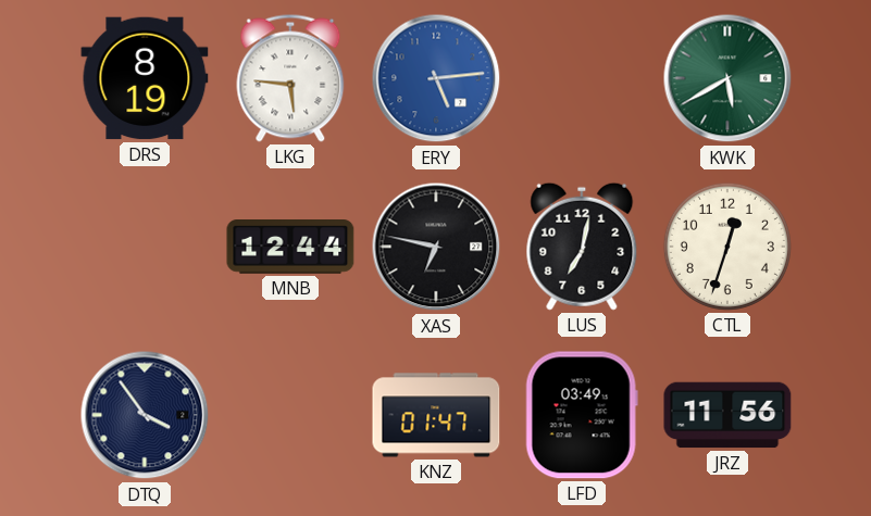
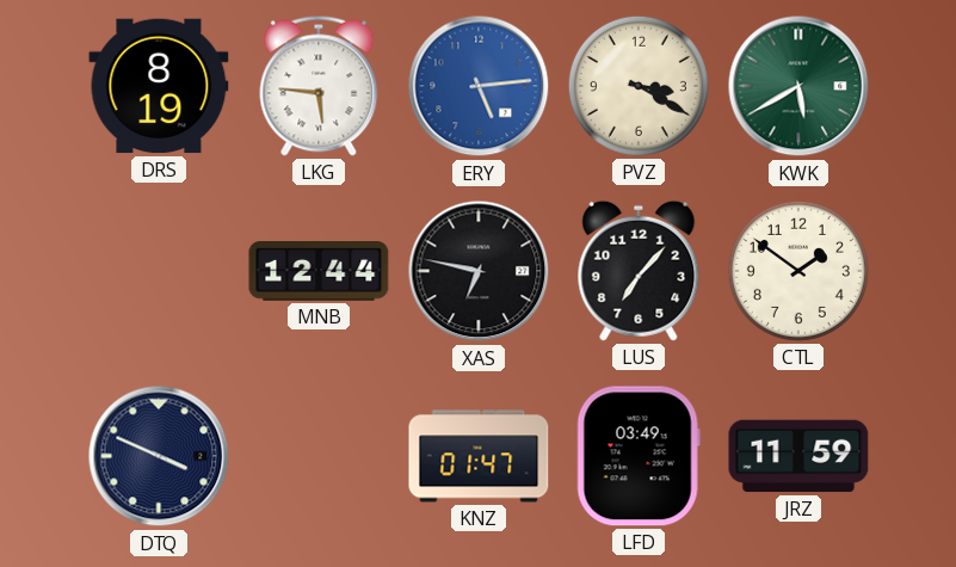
PVZ: none -> 3:20 (639, 86)
LUS: 7:02 -> 7:07 (639, 271)
CTL: 12:33 -> 1:51 (798, 271)
DTQ: 3:54 -> 3:49 (159, 456)
JRZ: 11:56 -> 11:59 (798, 456)
